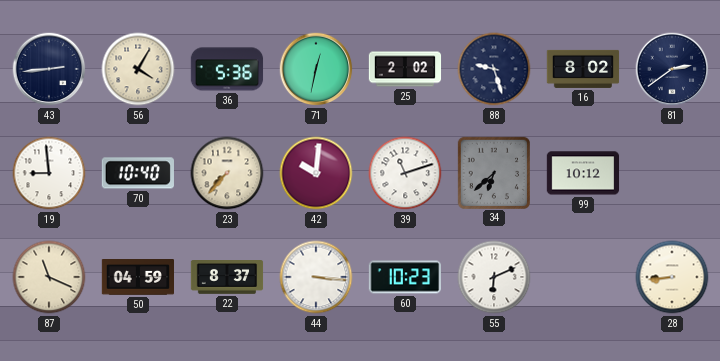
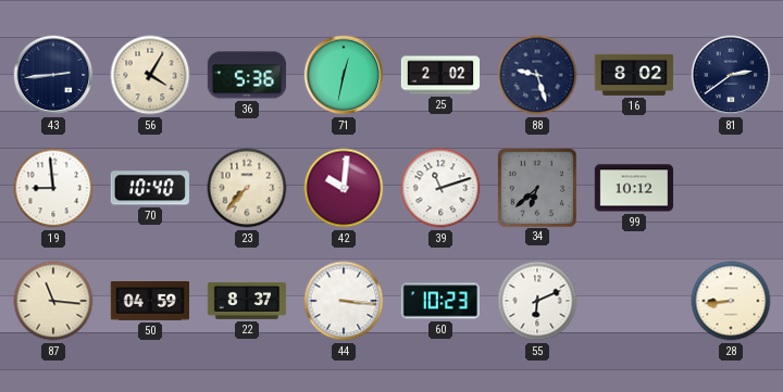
87: 11:19 -> 11:16 (53, 301)
